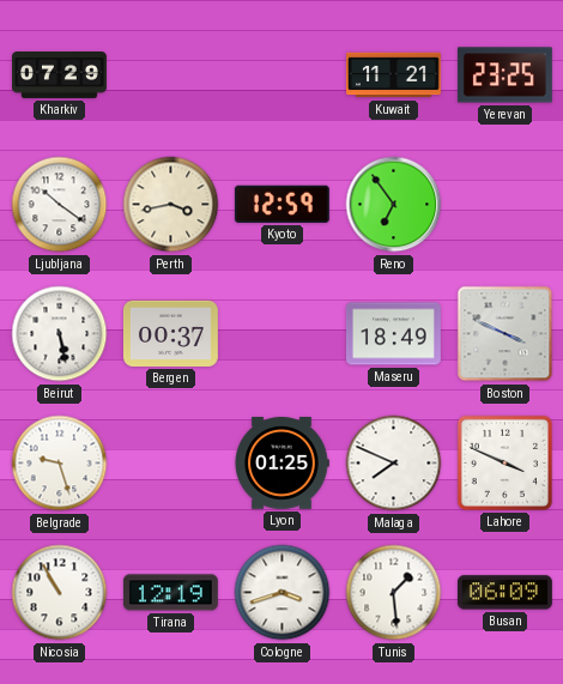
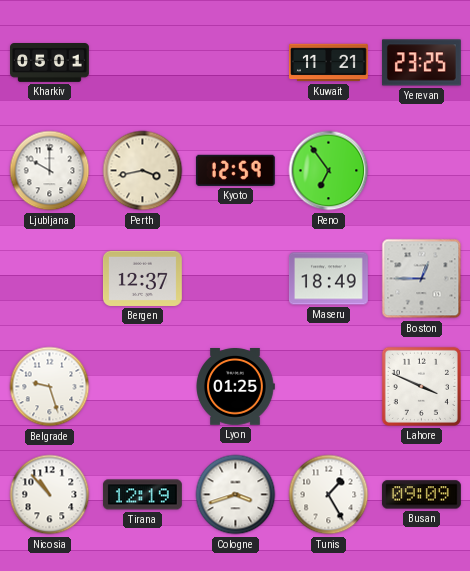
Kharkiv: 07:29 -> 05:01 (50, 63)
Ljubljana: 10:21 -> 10:00 (50, 171)
Beirut: 5:28 -> none (60, 334)
Bergen: 00:37 -> 12:37 (142, 278)
Boston: 3:49 -> 12:45 (422, 279)
Malaga: 7:49 -> none (394, 464)
Nicosia: 10:55 -> 10:53 (50, 495)
Tunis: 1:29 -> 1:25 (329, 495)
Busan: 06:09 -> 09:09 (421, 495)
